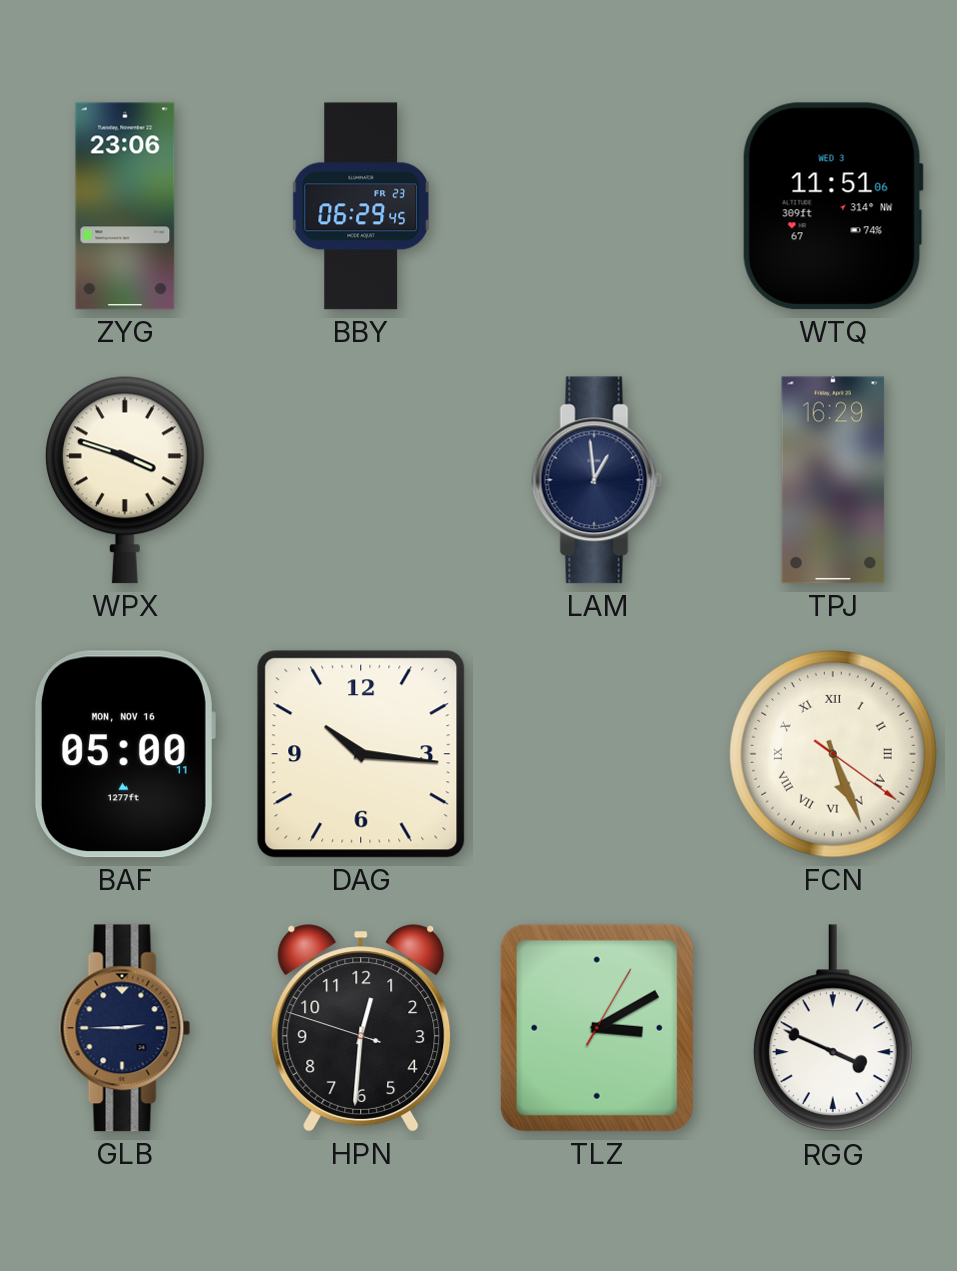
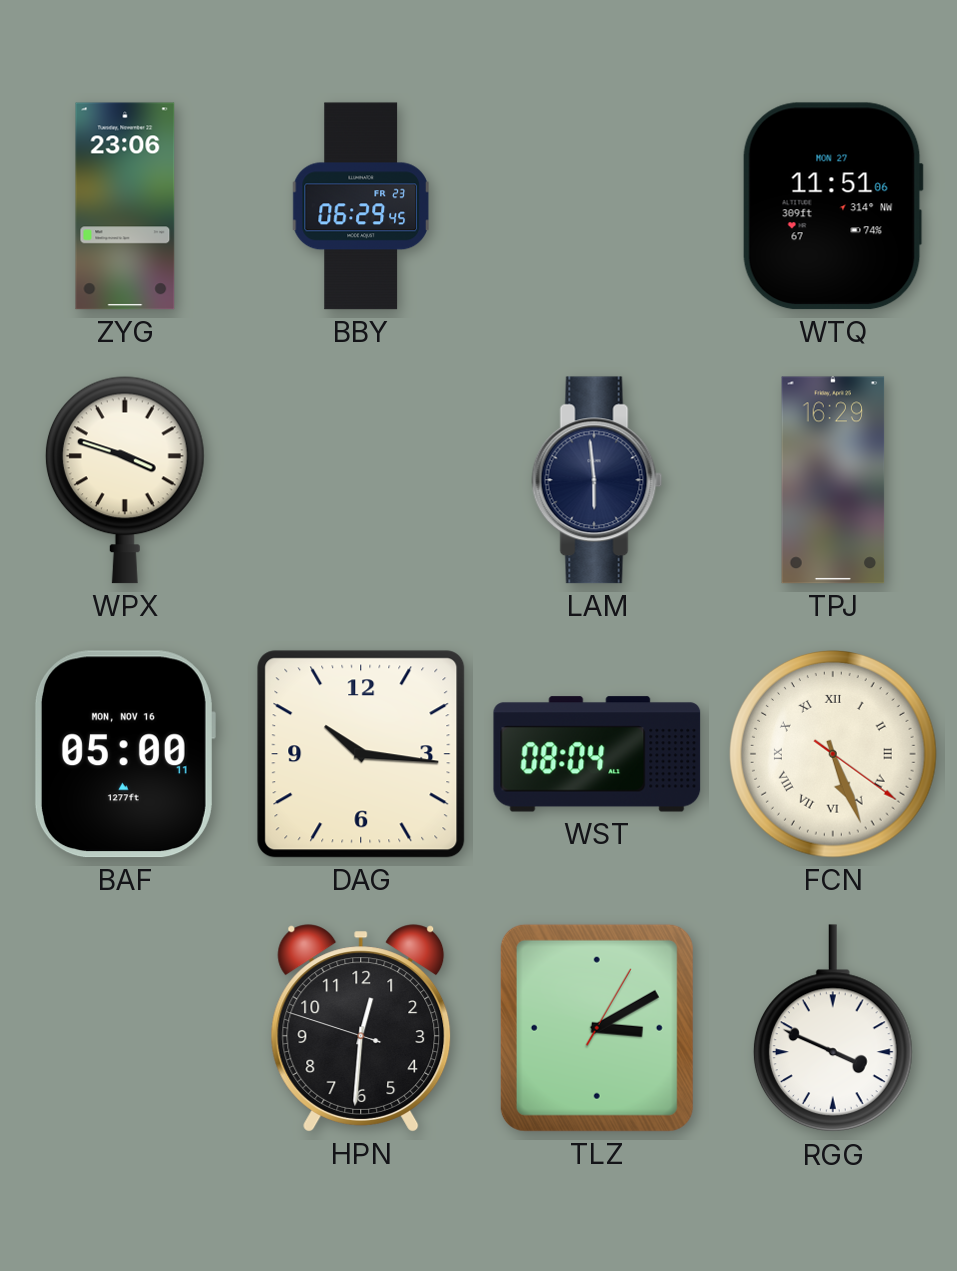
WTQ date: WED 3 -> MON 27 (833, 206)
LAM: 12:59 -> 5:59 (597, 480)
WST: none -> 08:04 (597, 754)
GLB: 2:45 -> none (125, 1028)
